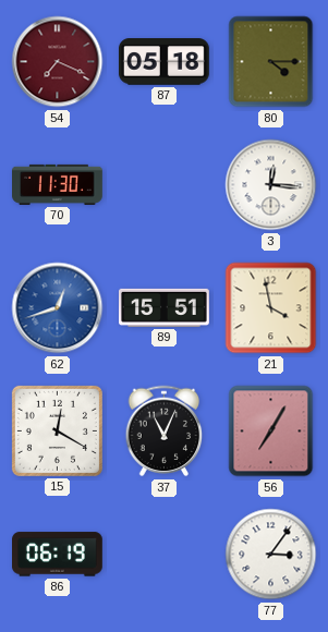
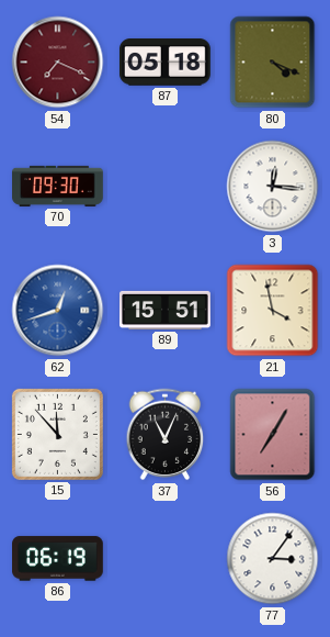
80: 4:15 -> 4:19 (273, 63)
70: 11:30 -> 09:30 (58, 186)
15: 12:20 -> 11:53 (57, 434)
